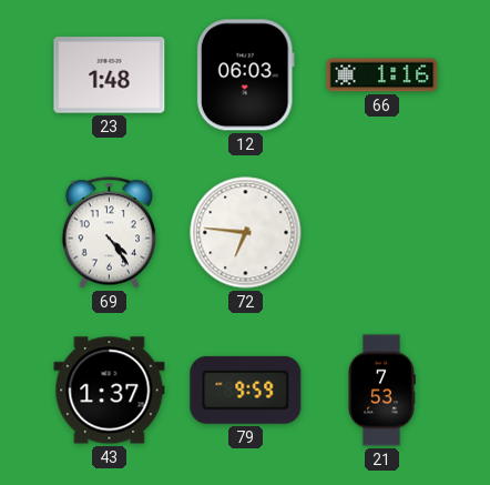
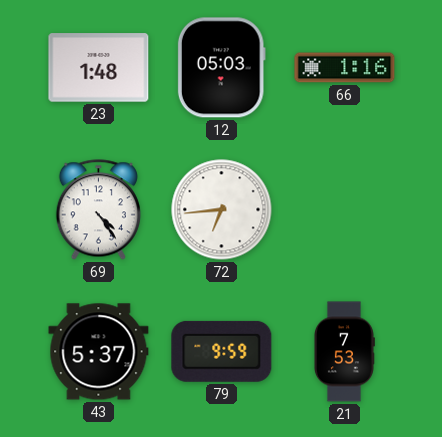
12: 06:03 -> 05:03 (221, 68)
72: 6:46 -> 6:44 (222, 210)
43: 1:37 -> 5:37 (99, 352)
